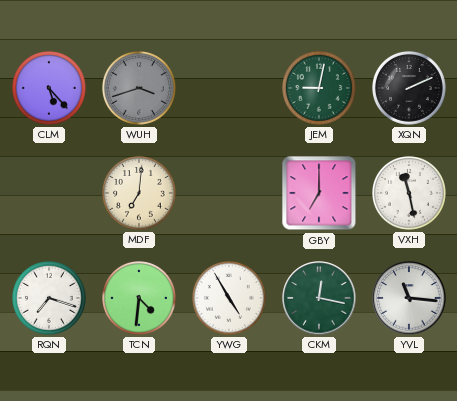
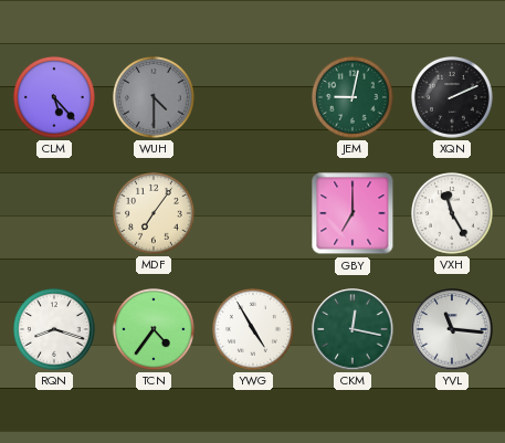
WUH: 3:42 -> 4:30 (155, 98)
MDF: 7:01 -> 7:06 (155, 214)
VXH: 11:28 -> 11:25 (453, 214)
RQN: 7:18 -> 8:18 (55, 330)
TCN: 4:31 -> 4:36 (155, 330)
